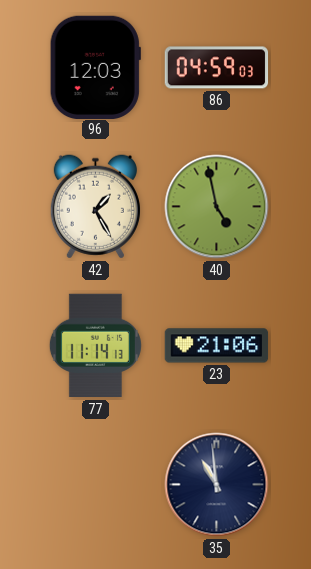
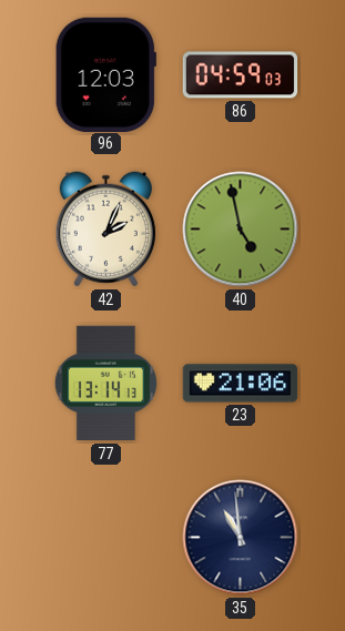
42: 1:25 -> 2:04 (105, 230)
77: 11:14 -> 13:14 (105, 384)
